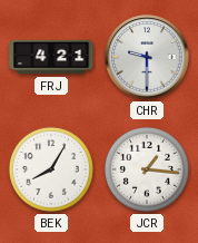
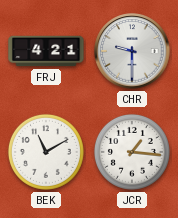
BEK: 8:05 -> 11:10 (46, 152)
